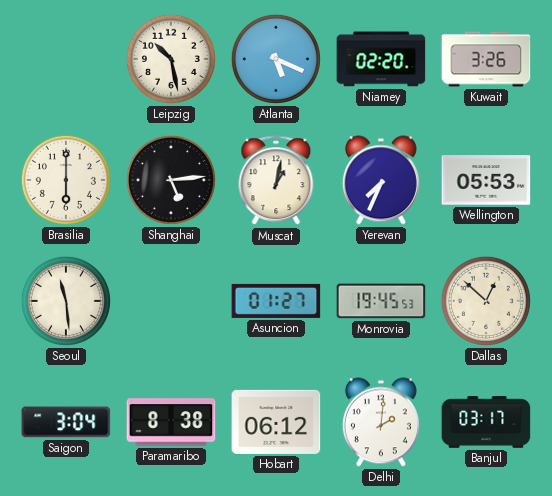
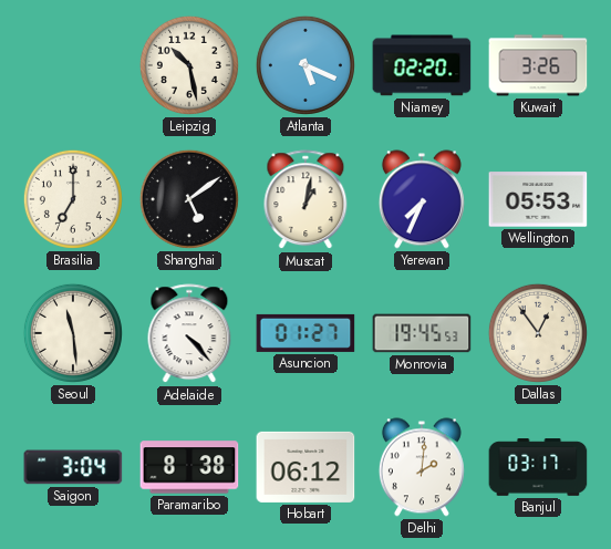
Brasilia: 6:00 -> 7:00 (73, 199)
Shanghai: 5:14 -> 5:09 (189, 199)
Adelaide: none -> 4:23 (189, 334)
Dallas: 12:52 -> 12:54 (538, 333)
